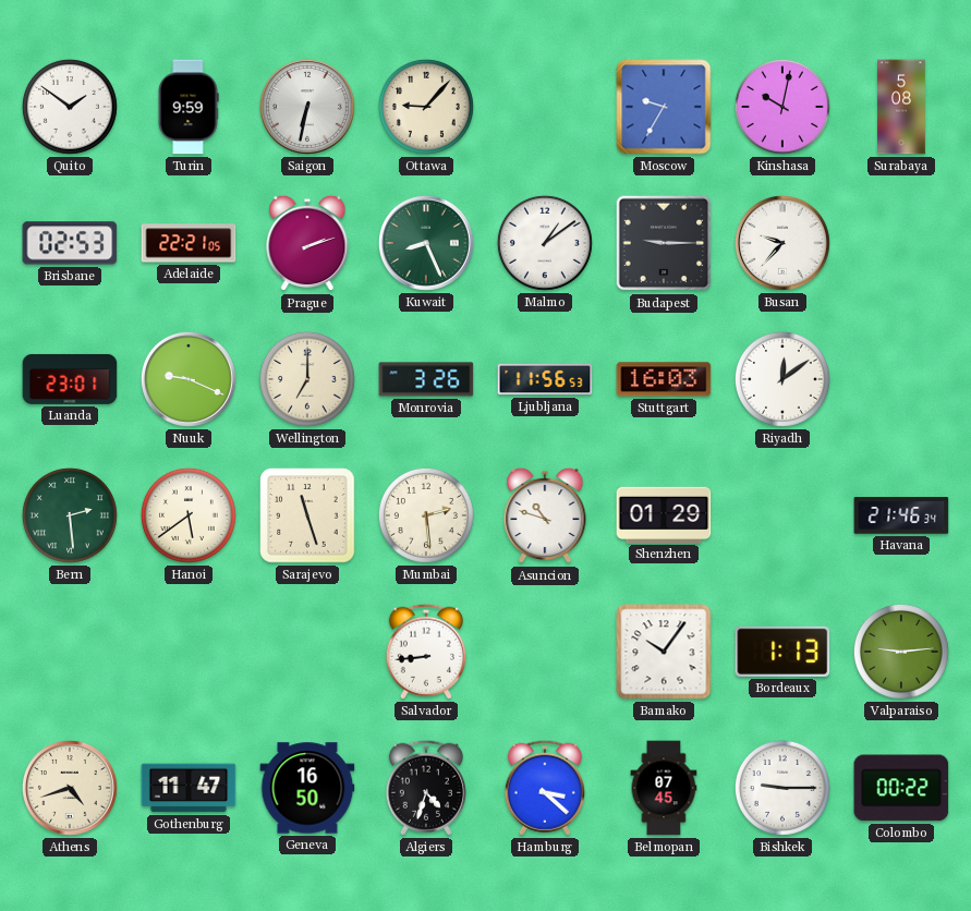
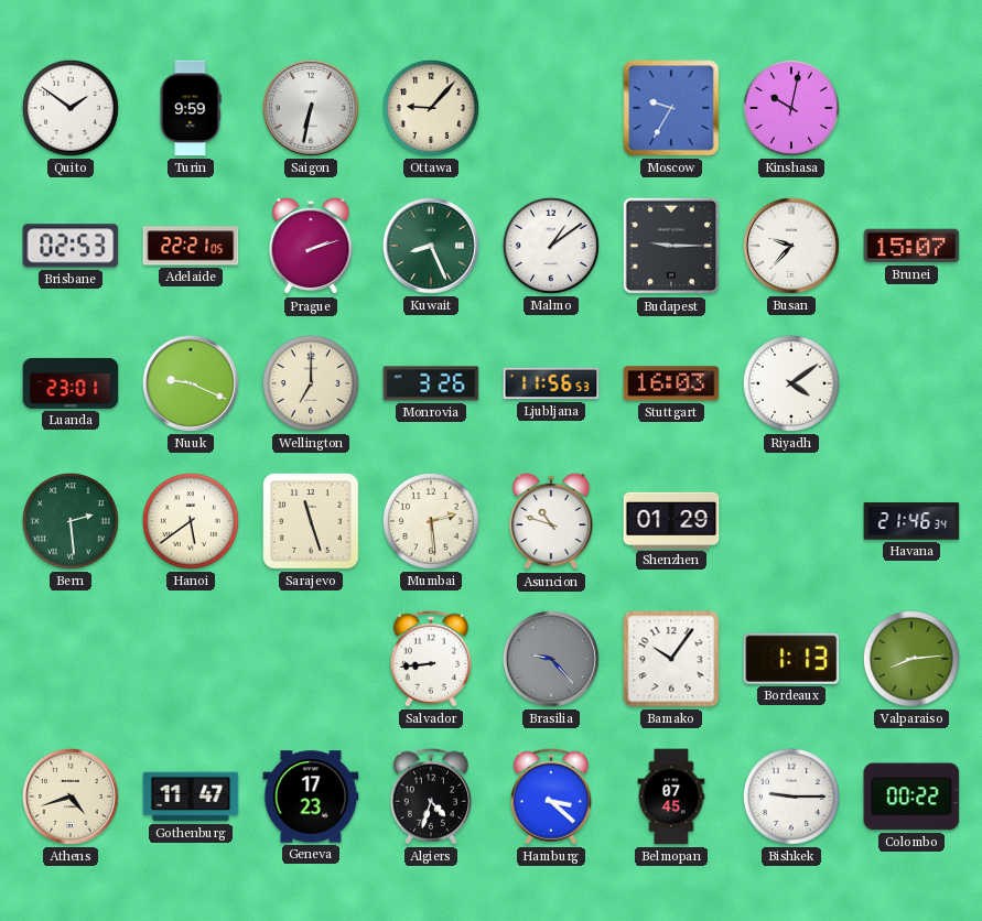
Surabaya: 5:08 -> none (902, 107)
Brunei: none -> 15:07 (911, 246)
Riyadh: 12:09 -> 4:09 (791, 383)
Brasilia: none -> 9:23 (551, 659)
Valparaiso: 9:14 -> 8:14 (911, 659)
Geneva: 16:50 -> 17:23 (311, 797)
